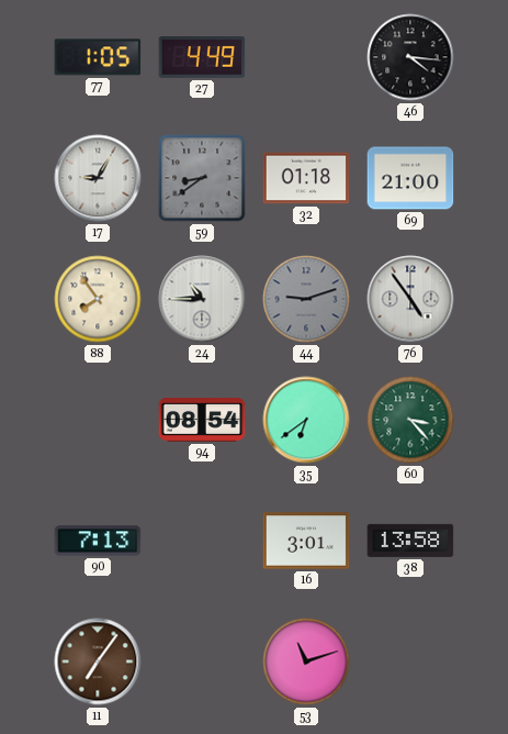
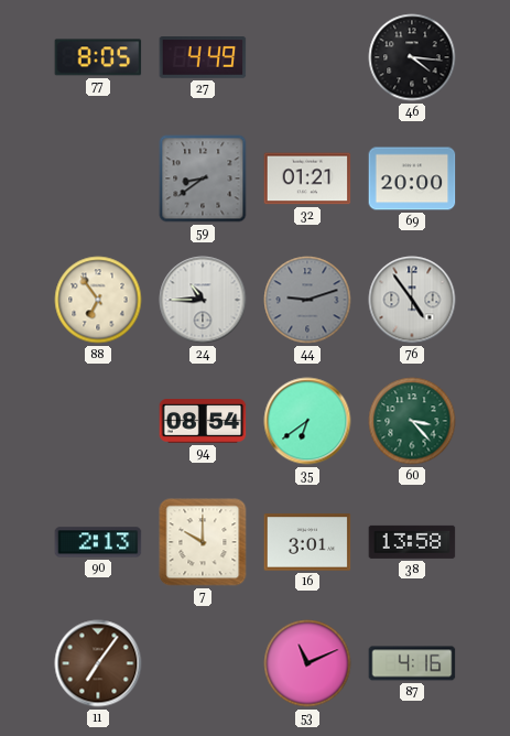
77: 1:05 -> 8:05 (98, 57)
17: 9:05 -> none (98, 178)
32: 01:18 -> 01:21 (307, 178)
69: 21:00 -> 20:00 (412, 178)
88: 7:54 -> 6:54 (98, 300)
90: 7:13 -> 2:13 (98, 542)
7: none -> 10:00 (203, 542)
53: 11:12 -> 11:11 (307, 663)
87: none -> 4:16 (412, 663)
